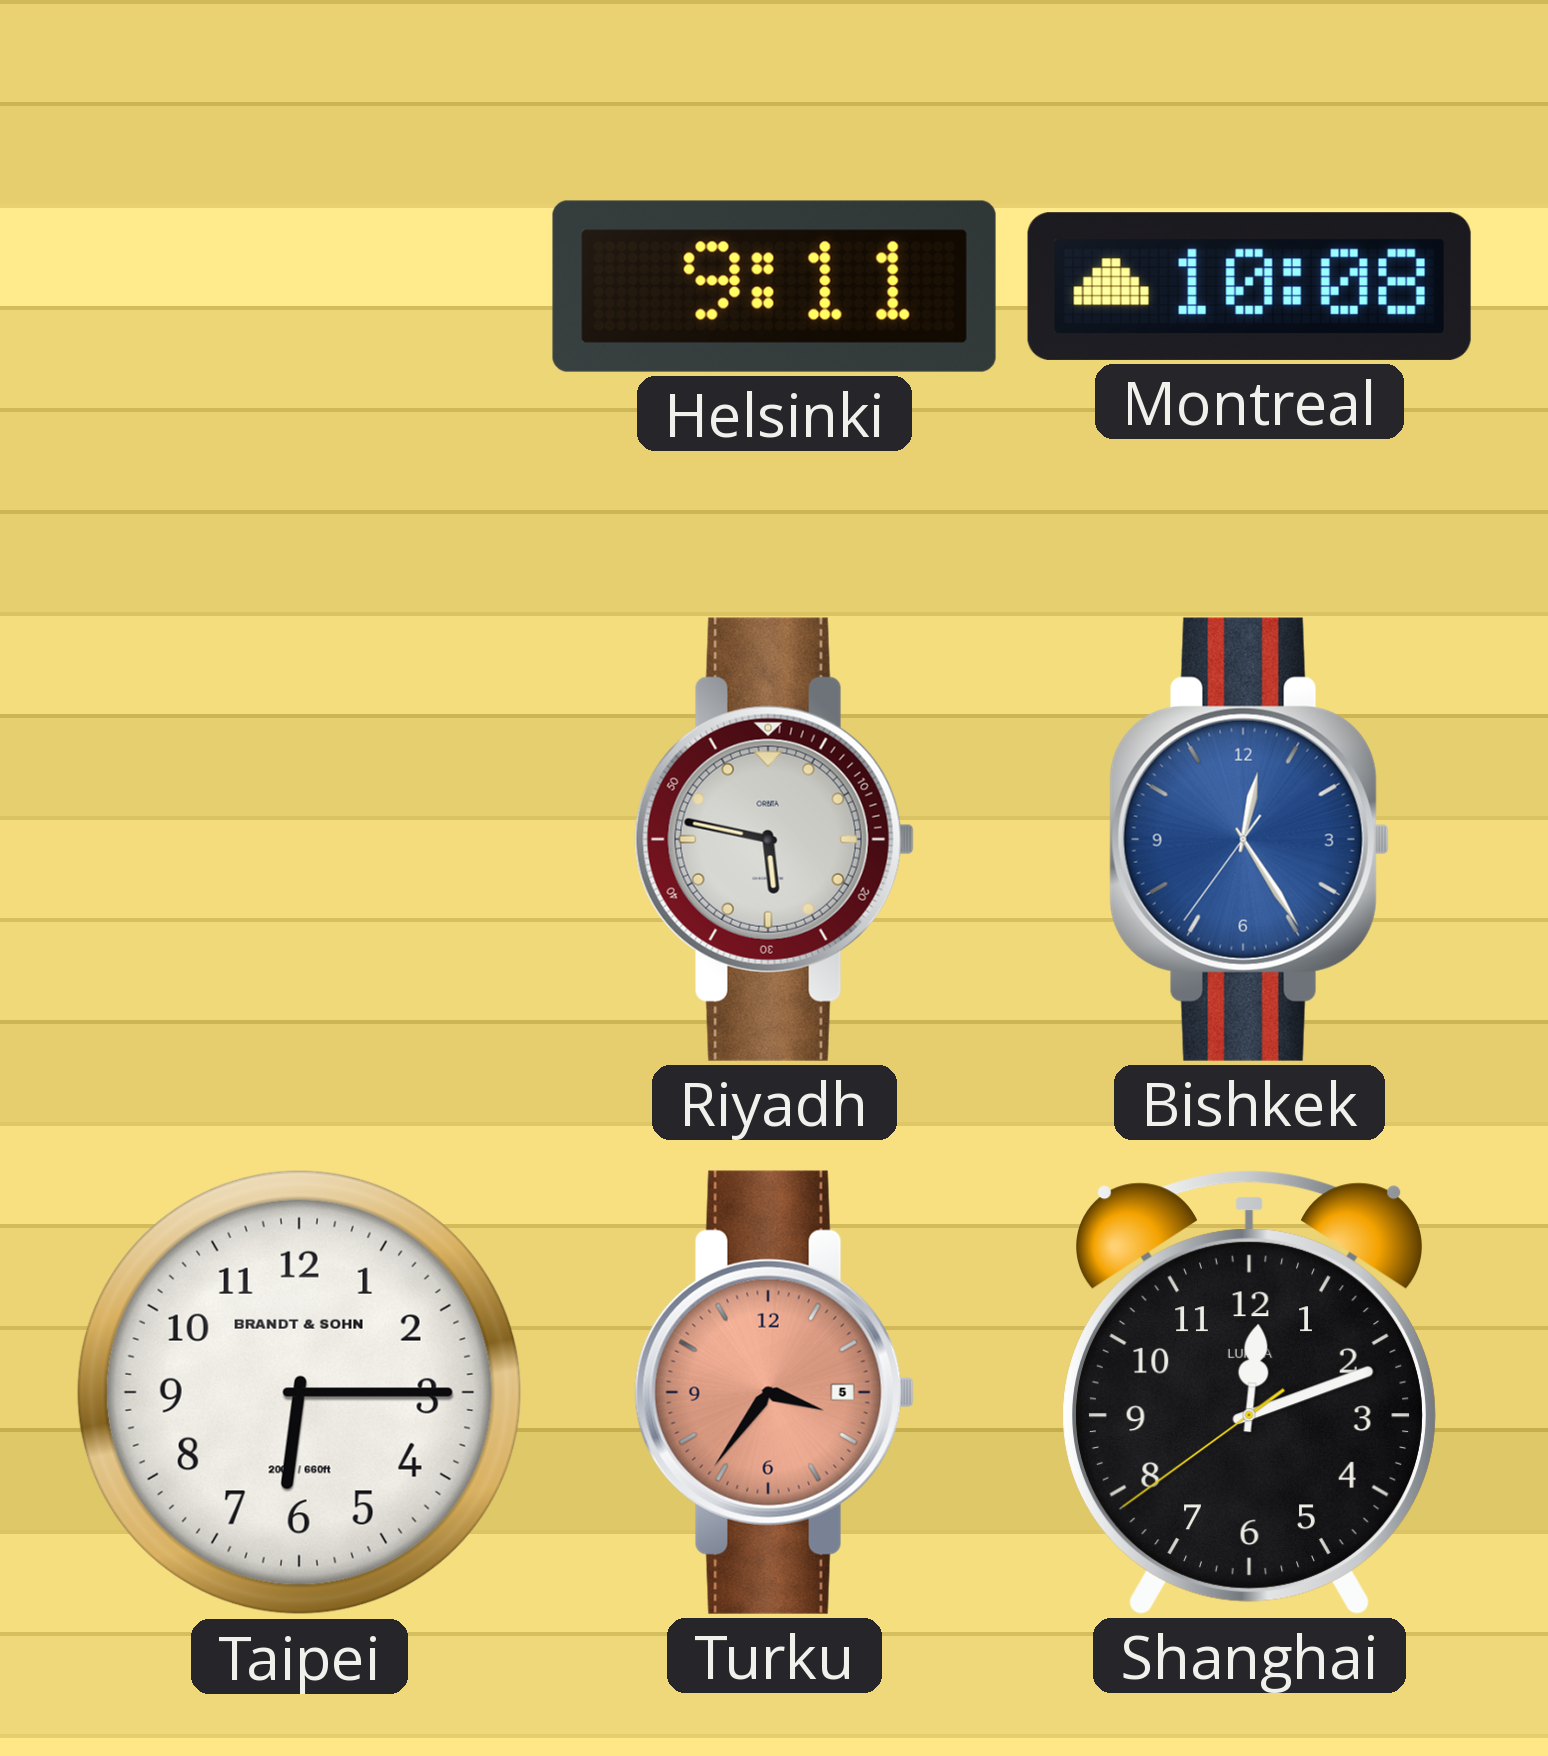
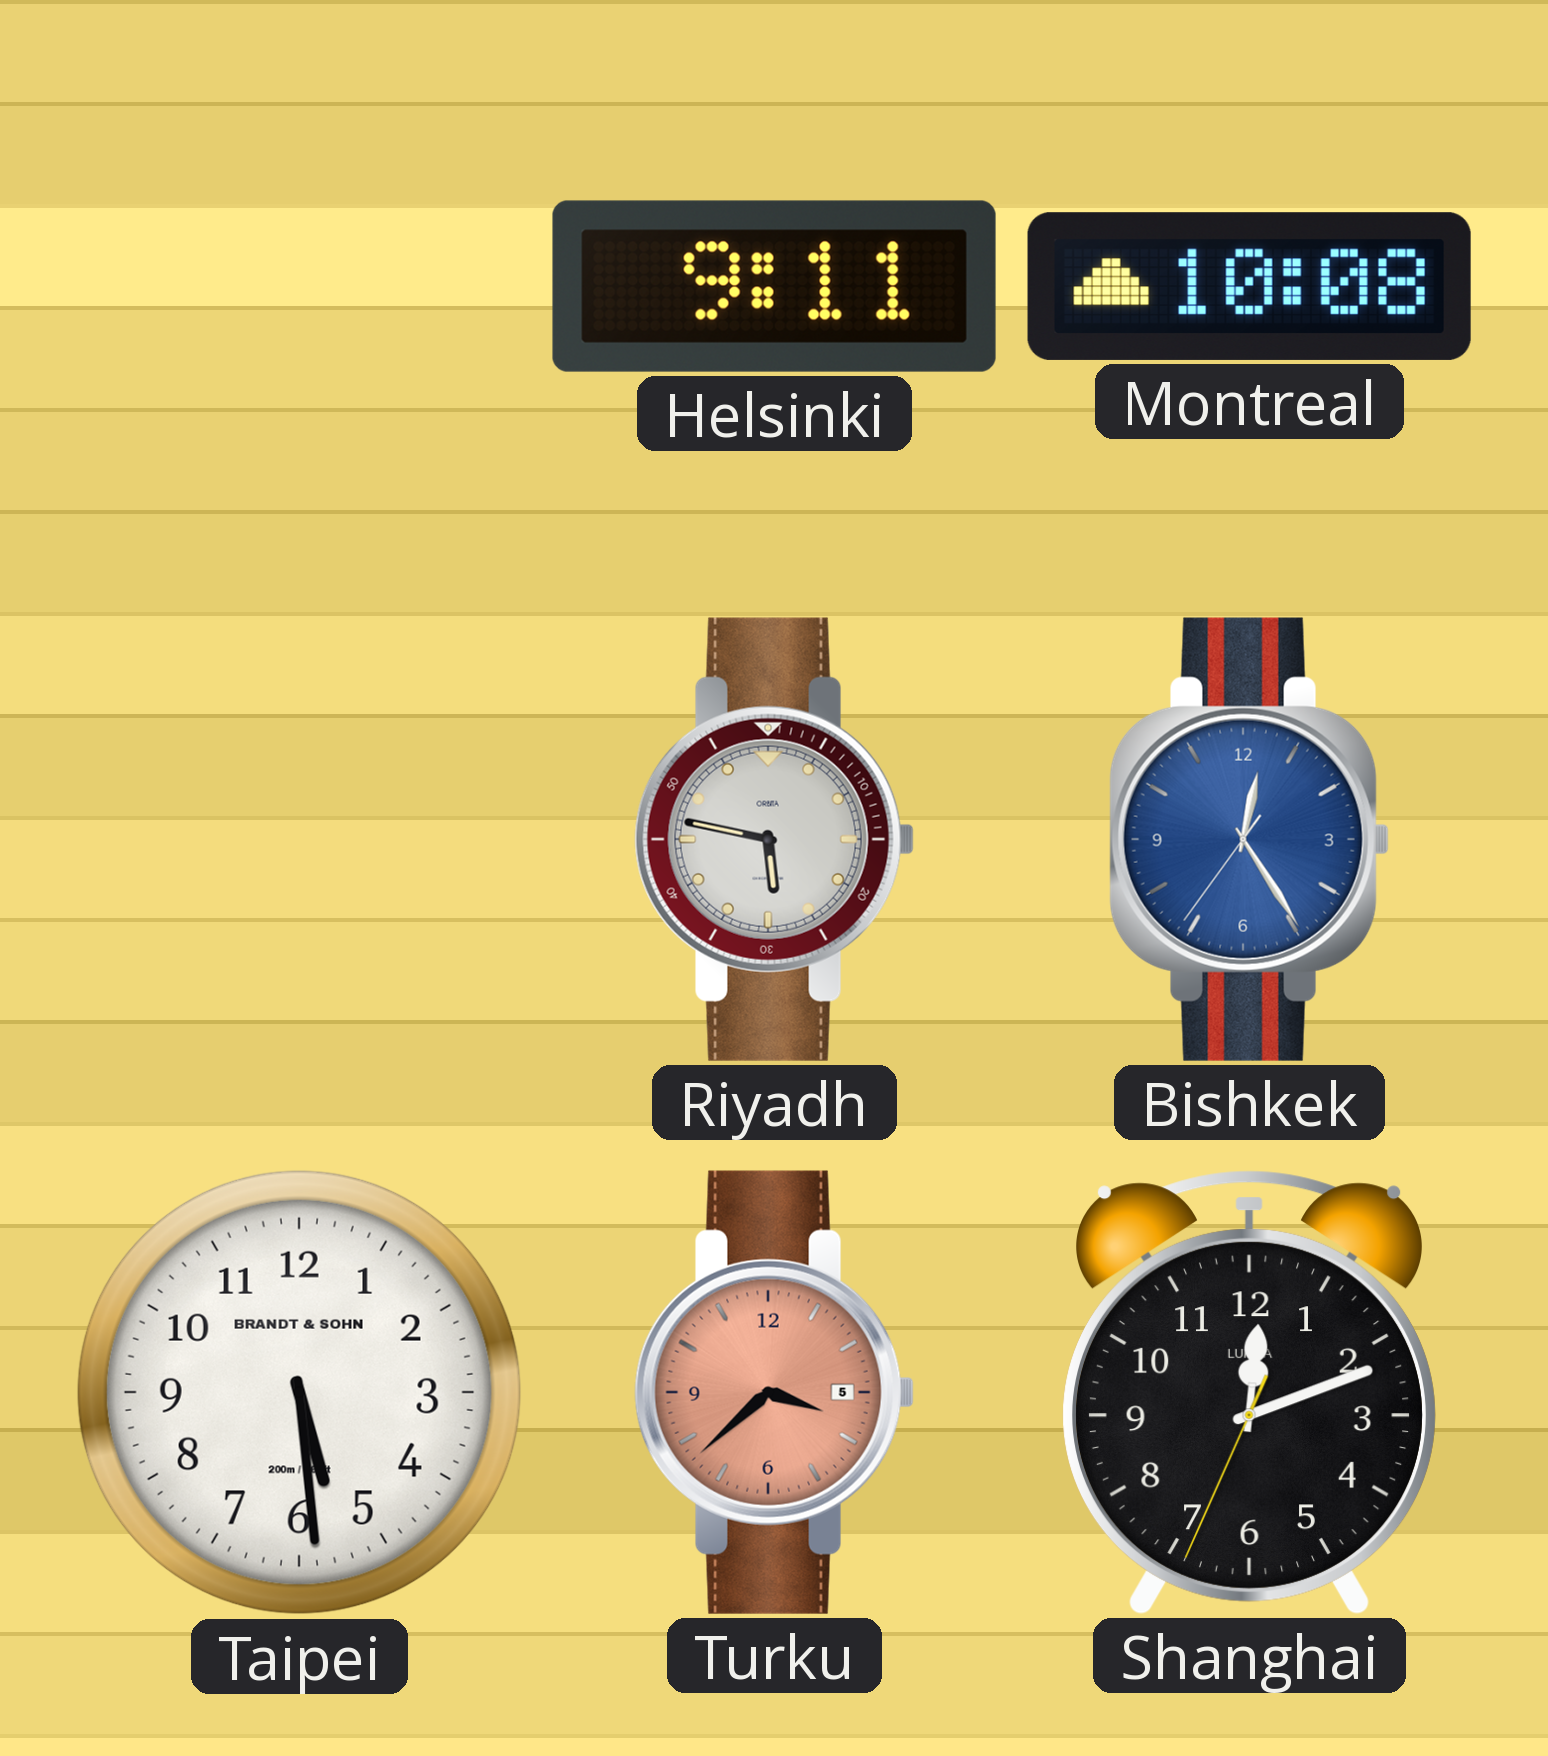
Taipei: 6:15 -> 5:29 (299, 1392)
Turku: 3:36 -> 3:38 (774, 1392)
Shanghai: 12:11:39 -> 12:11:34 (1249, 1393)
